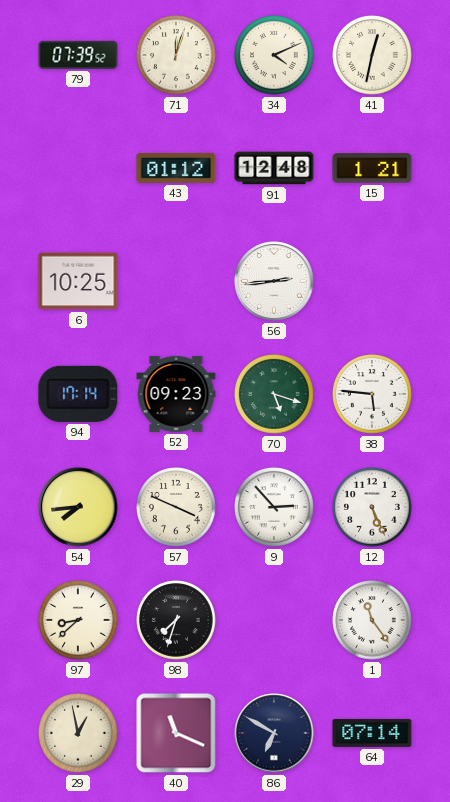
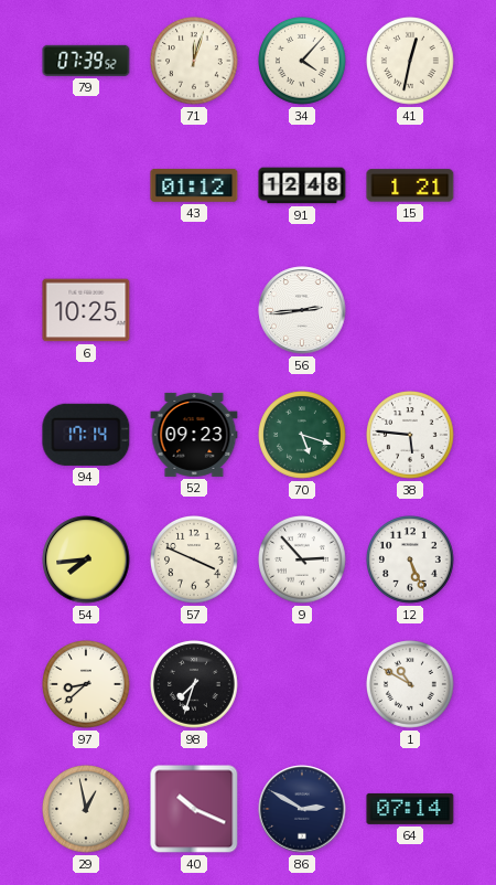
34: 4:11 -> 4:07 (303, 62)
1: 11:24 -> 10:50 (411, 685)
40: 11:19 -> 10:19 (194, 809)
86: 6:50 -> 2:50 (302, 809)
